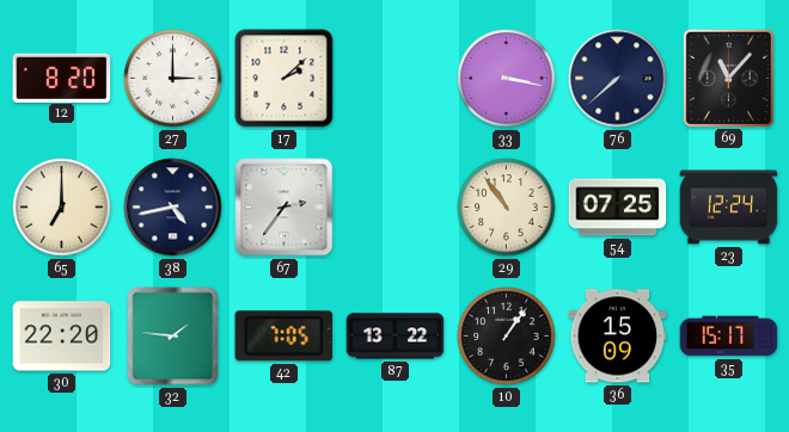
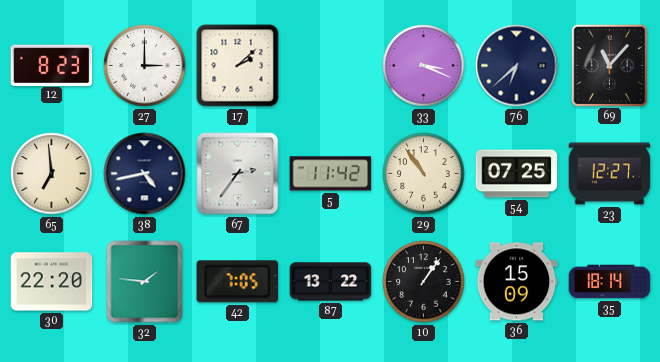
12: 8:20 -> 8:23 (52, 65)
33: 3:17 -> 3:19 (424, 66)
76: 7:38 -> 6:38 (517, 66)
65: 7:00 -> 6:59 (52, 174)
5: none -> 11:42 (331, 174)
23: 12:24 -> 12:27 (610, 174)
35: 15:17 -> 18:14 (610, 282)
